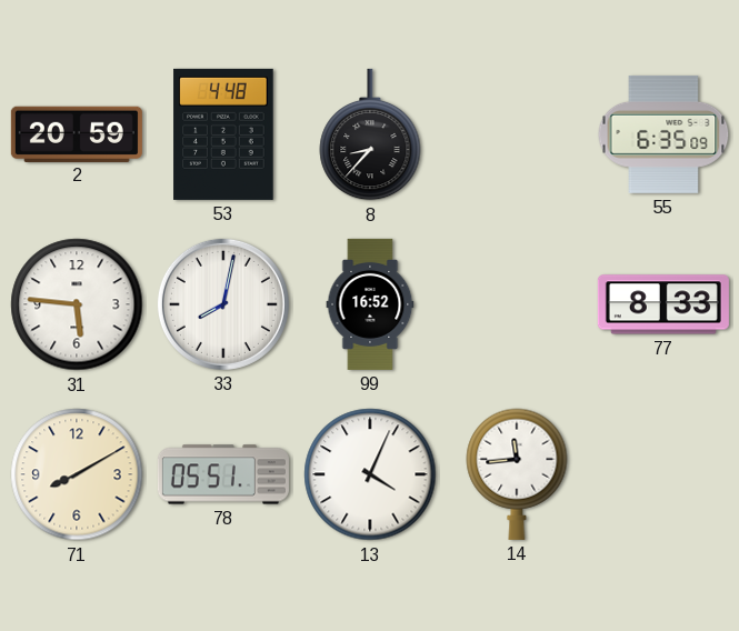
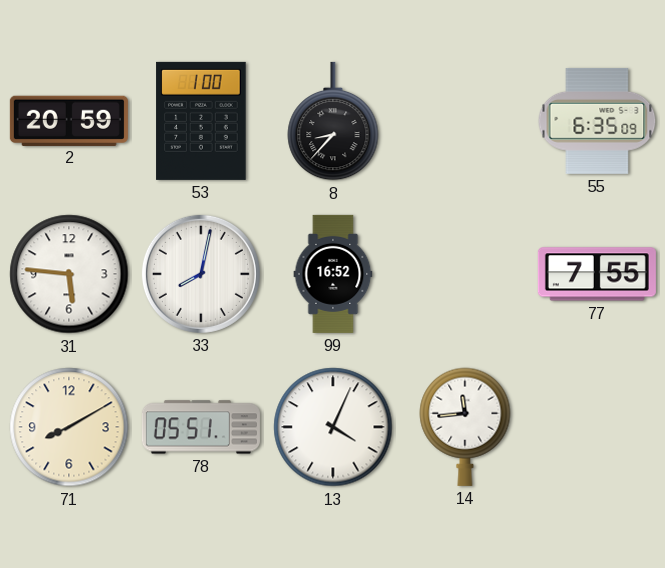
53: 4:48 -> 1:00 (201, 121)
77: 8:33 -> 7:55 (597, 274)
